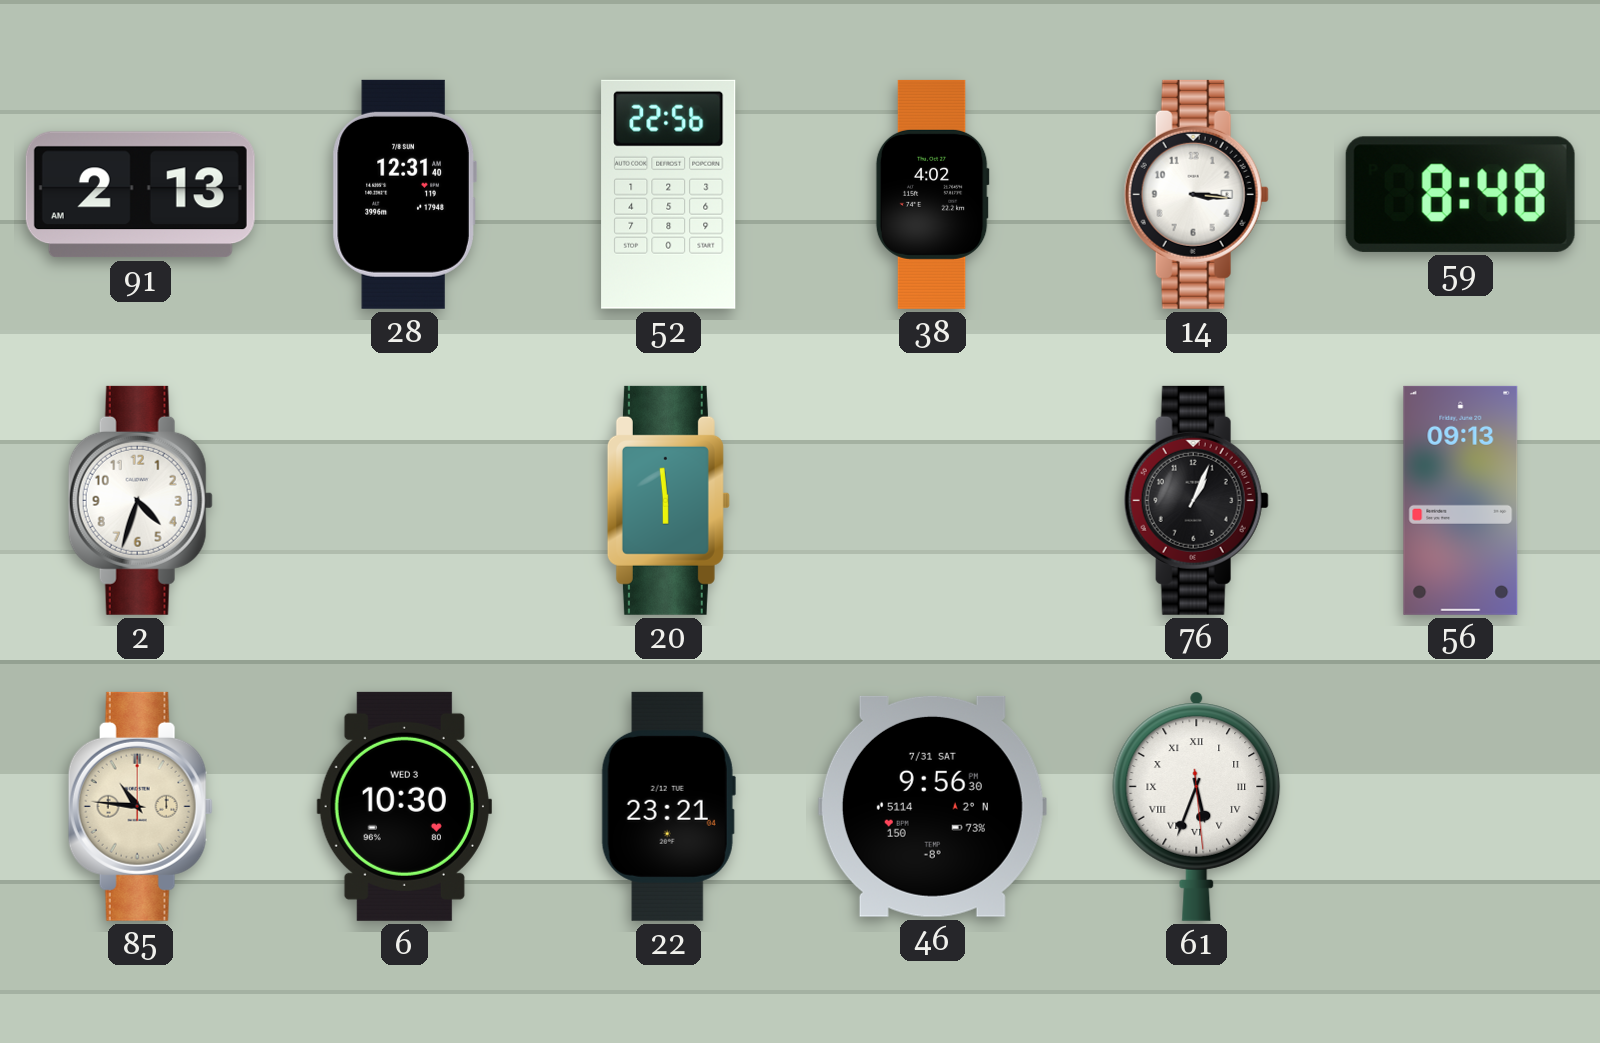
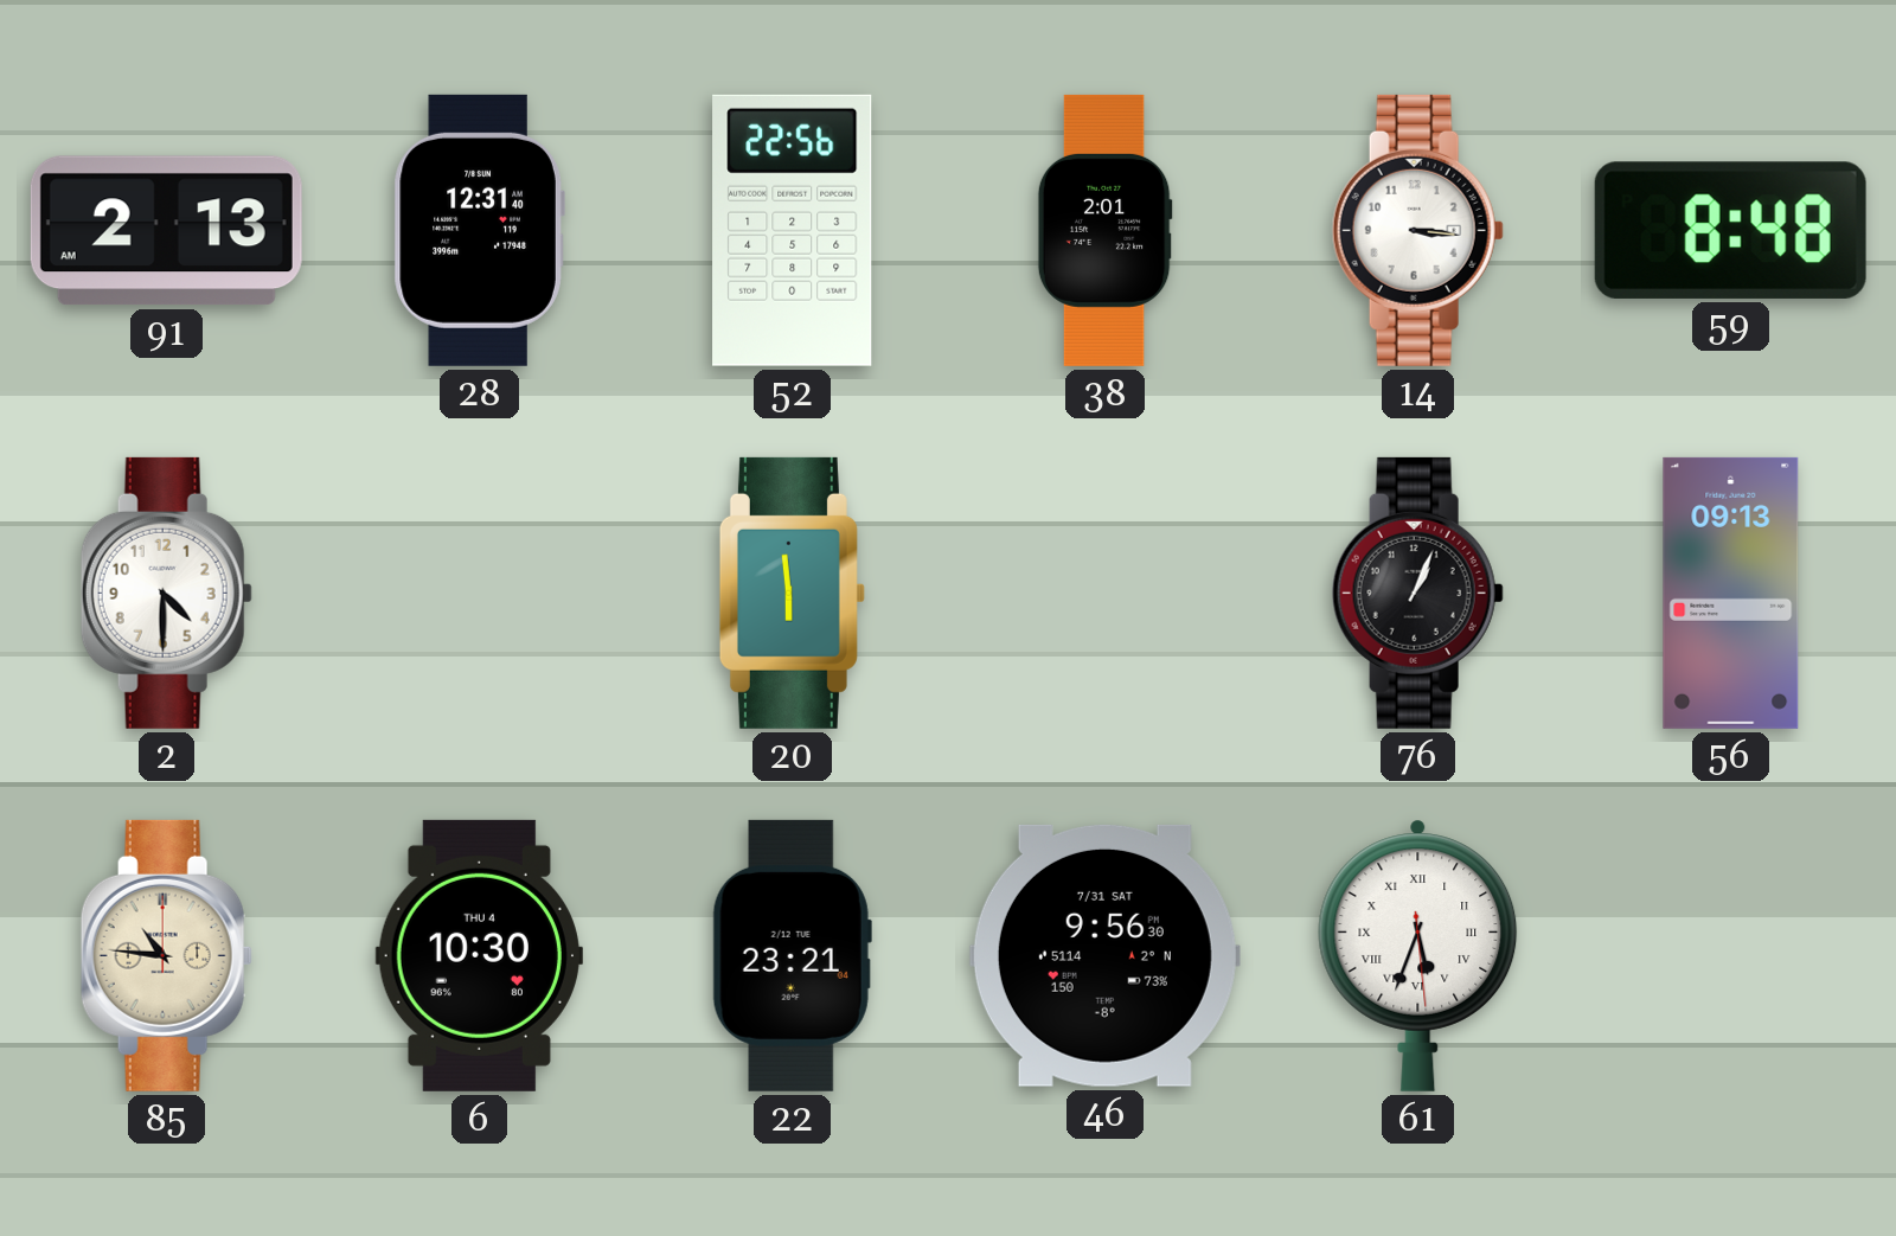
38: 4:02 -> 2:01 (1104, 230)
2: 4:33 -> 4:30 (166, 593)
6 date: WED 3 -> THU 4 (479, 955)
